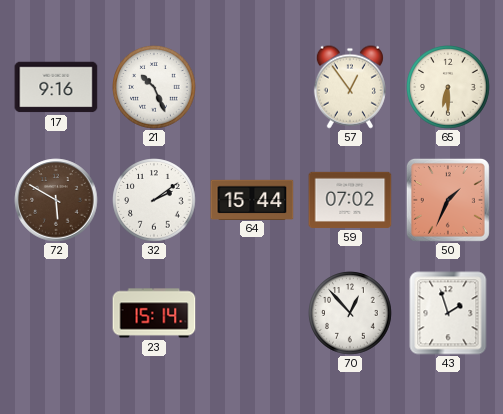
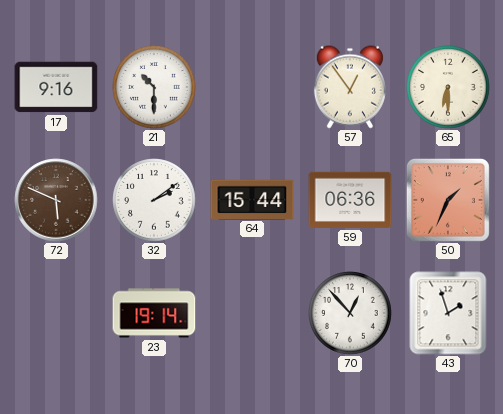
21: 10:26 -> 10:30 (154, 87)
72: 5:50 -> 5:49 (56, 200)
59: 07:02 -> 06:36 (350, 200)
23: 15:14 -> 19:14 (154, 313)
